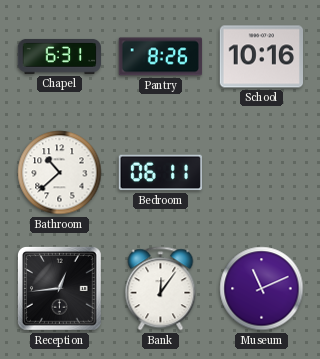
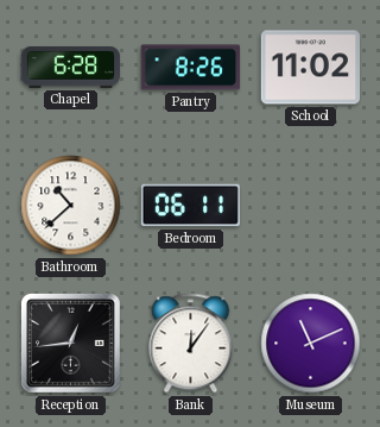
Chapel: 6:31 -> 6:28 (70, 67)
School: 10:16 -> 11:02 (311, 68)
